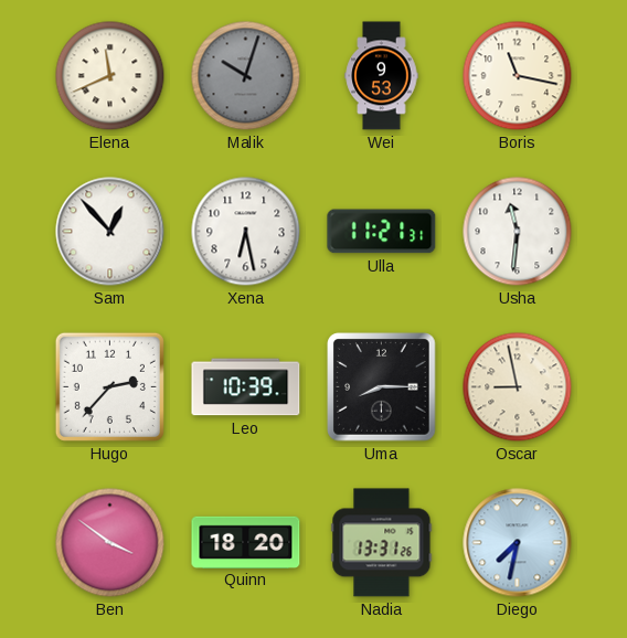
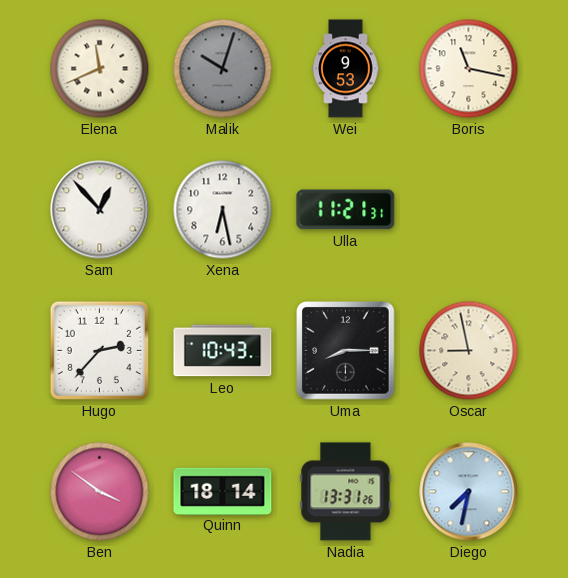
Usha: 11:31 -> none (518, 232)
Leo: 10:39 -> 10:43 (223, 351)
Quinn: 18:20 -> 18:14 (223, 491)
